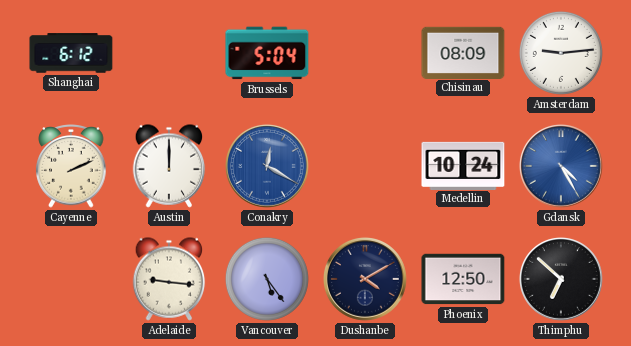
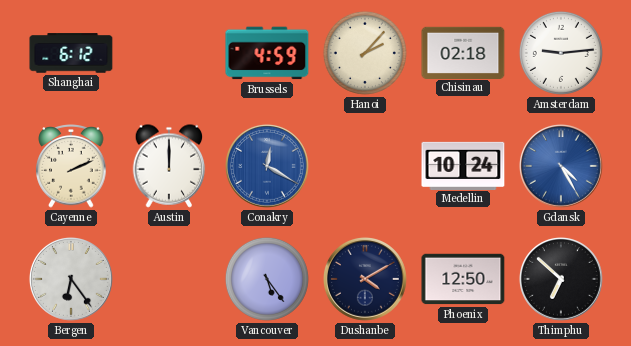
Brussels: 5:04 -> 4:59 (267, 53)
Hanoi: none -> 2:07 (365, 53)
Chisinau: 08:09 -> 02:18 (463, 52)
Bergen: none -> 6:24 (71, 279)
Adelaide: 9:16 -> none (169, 279)
